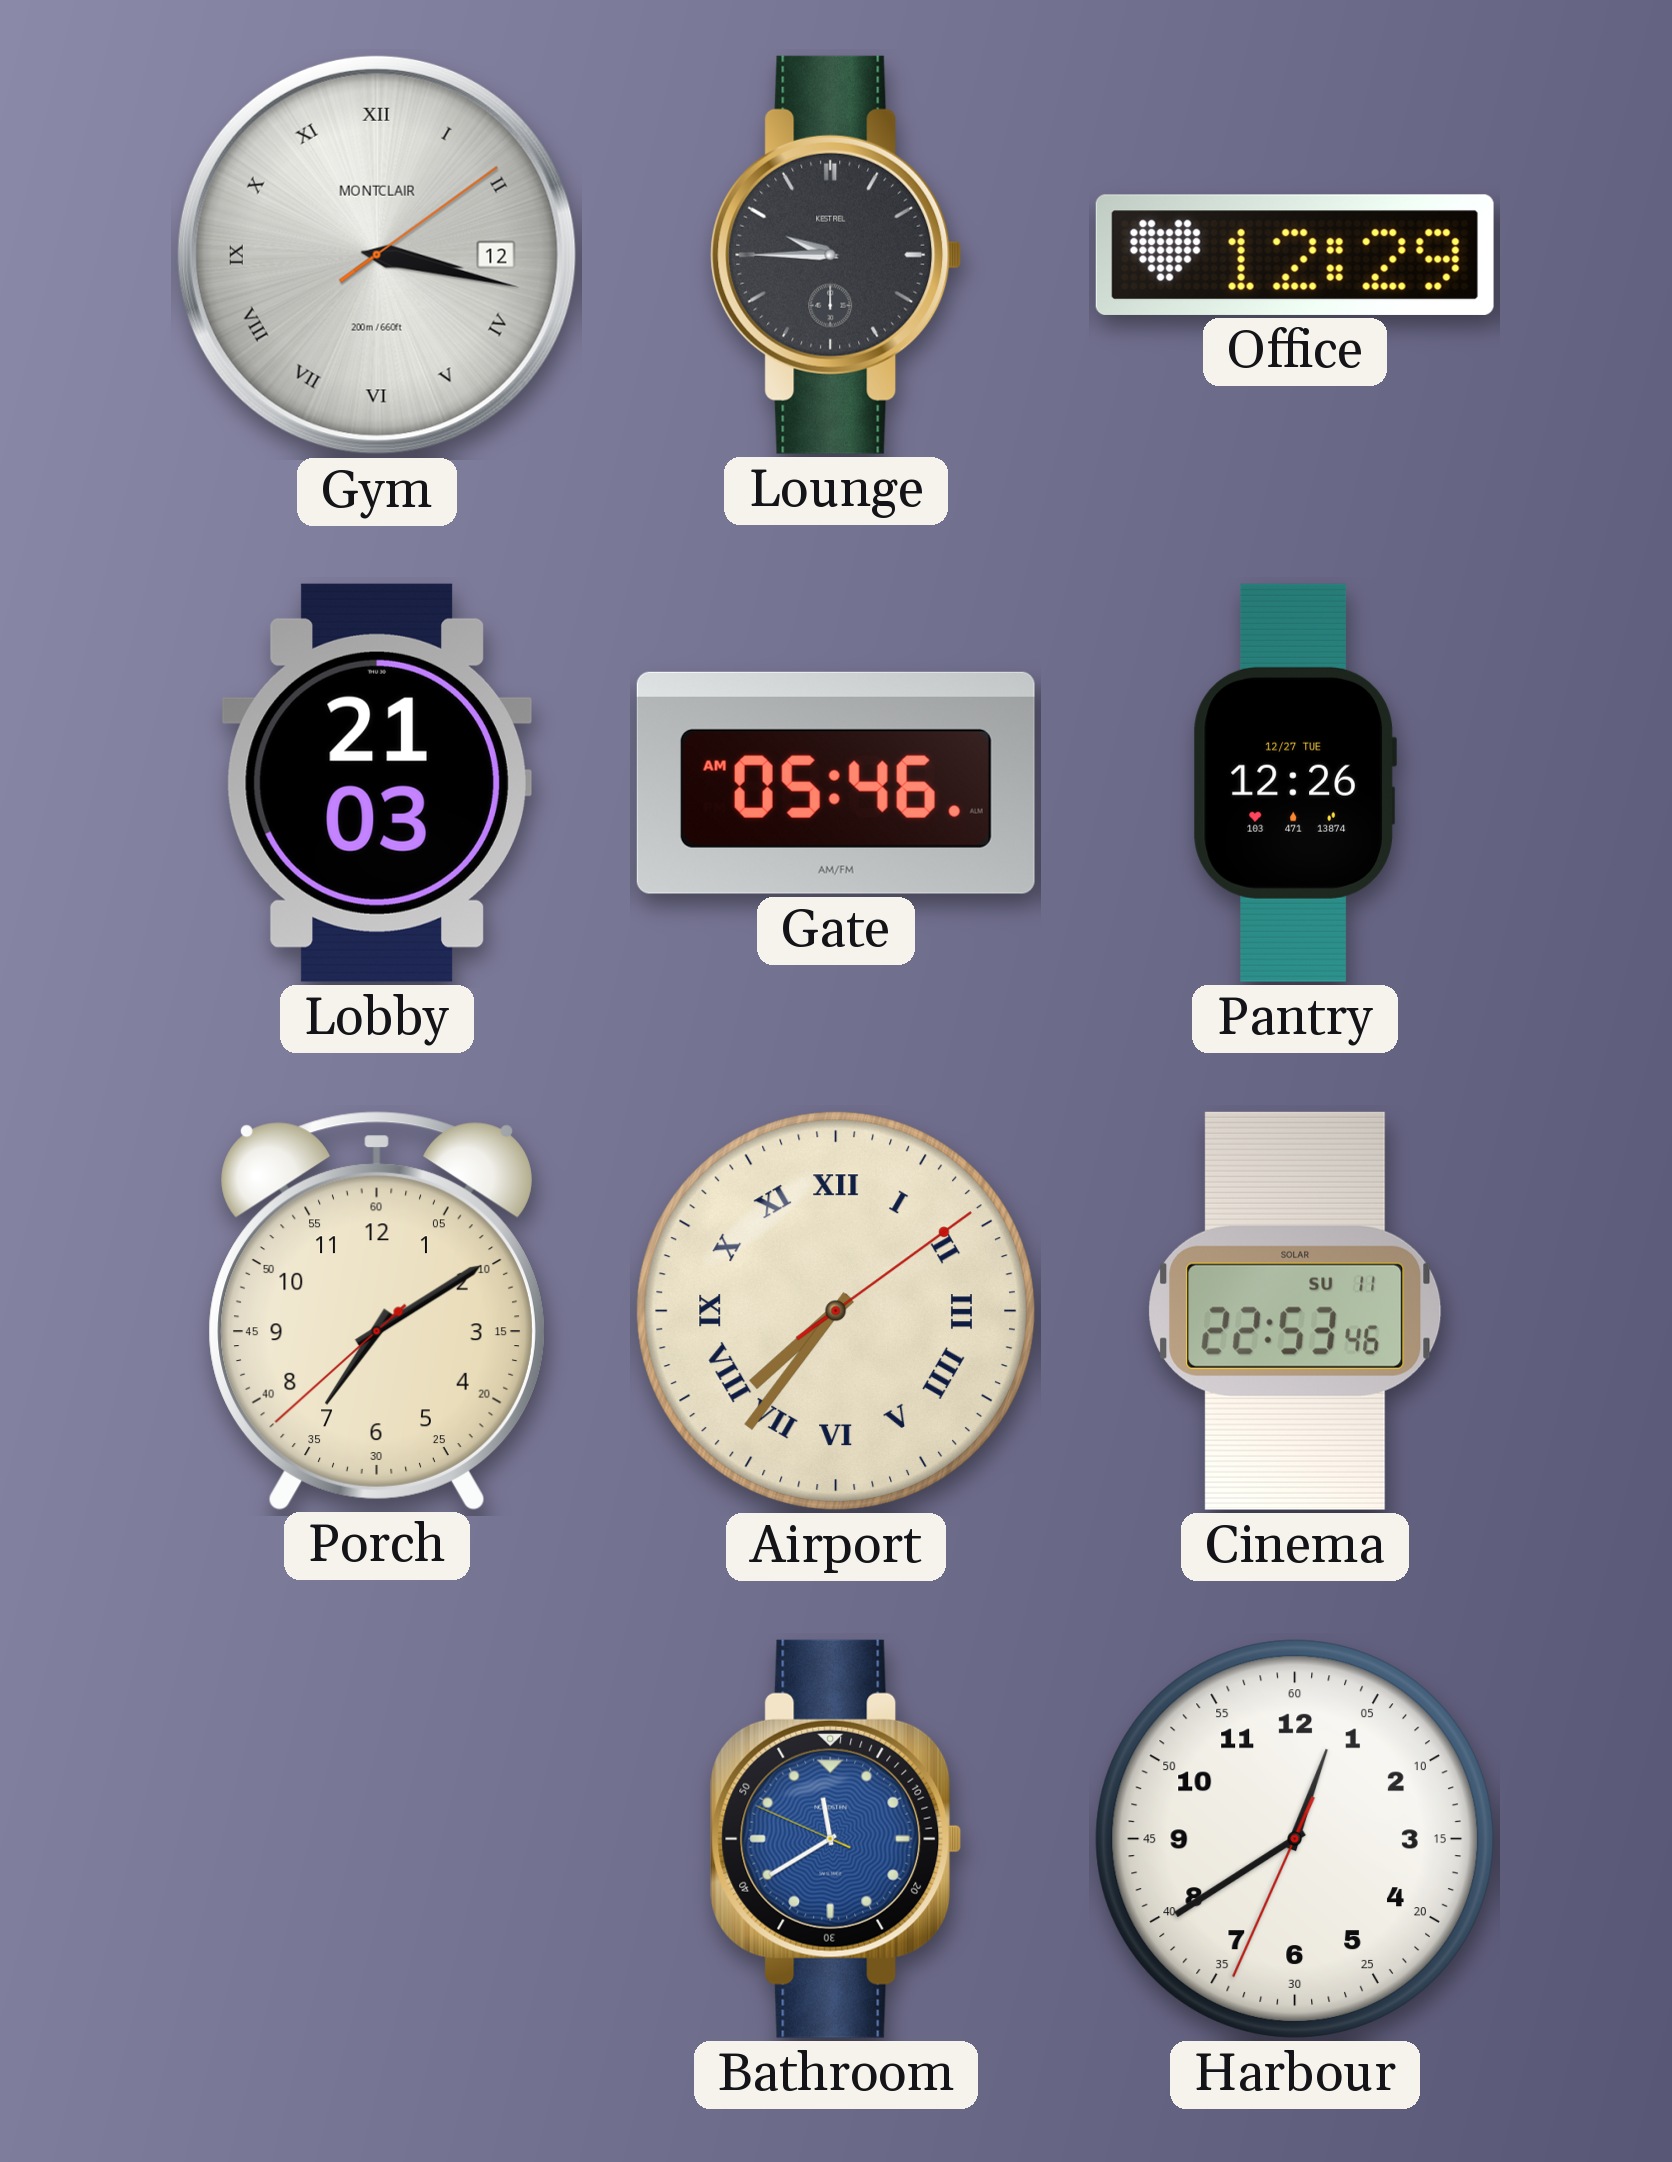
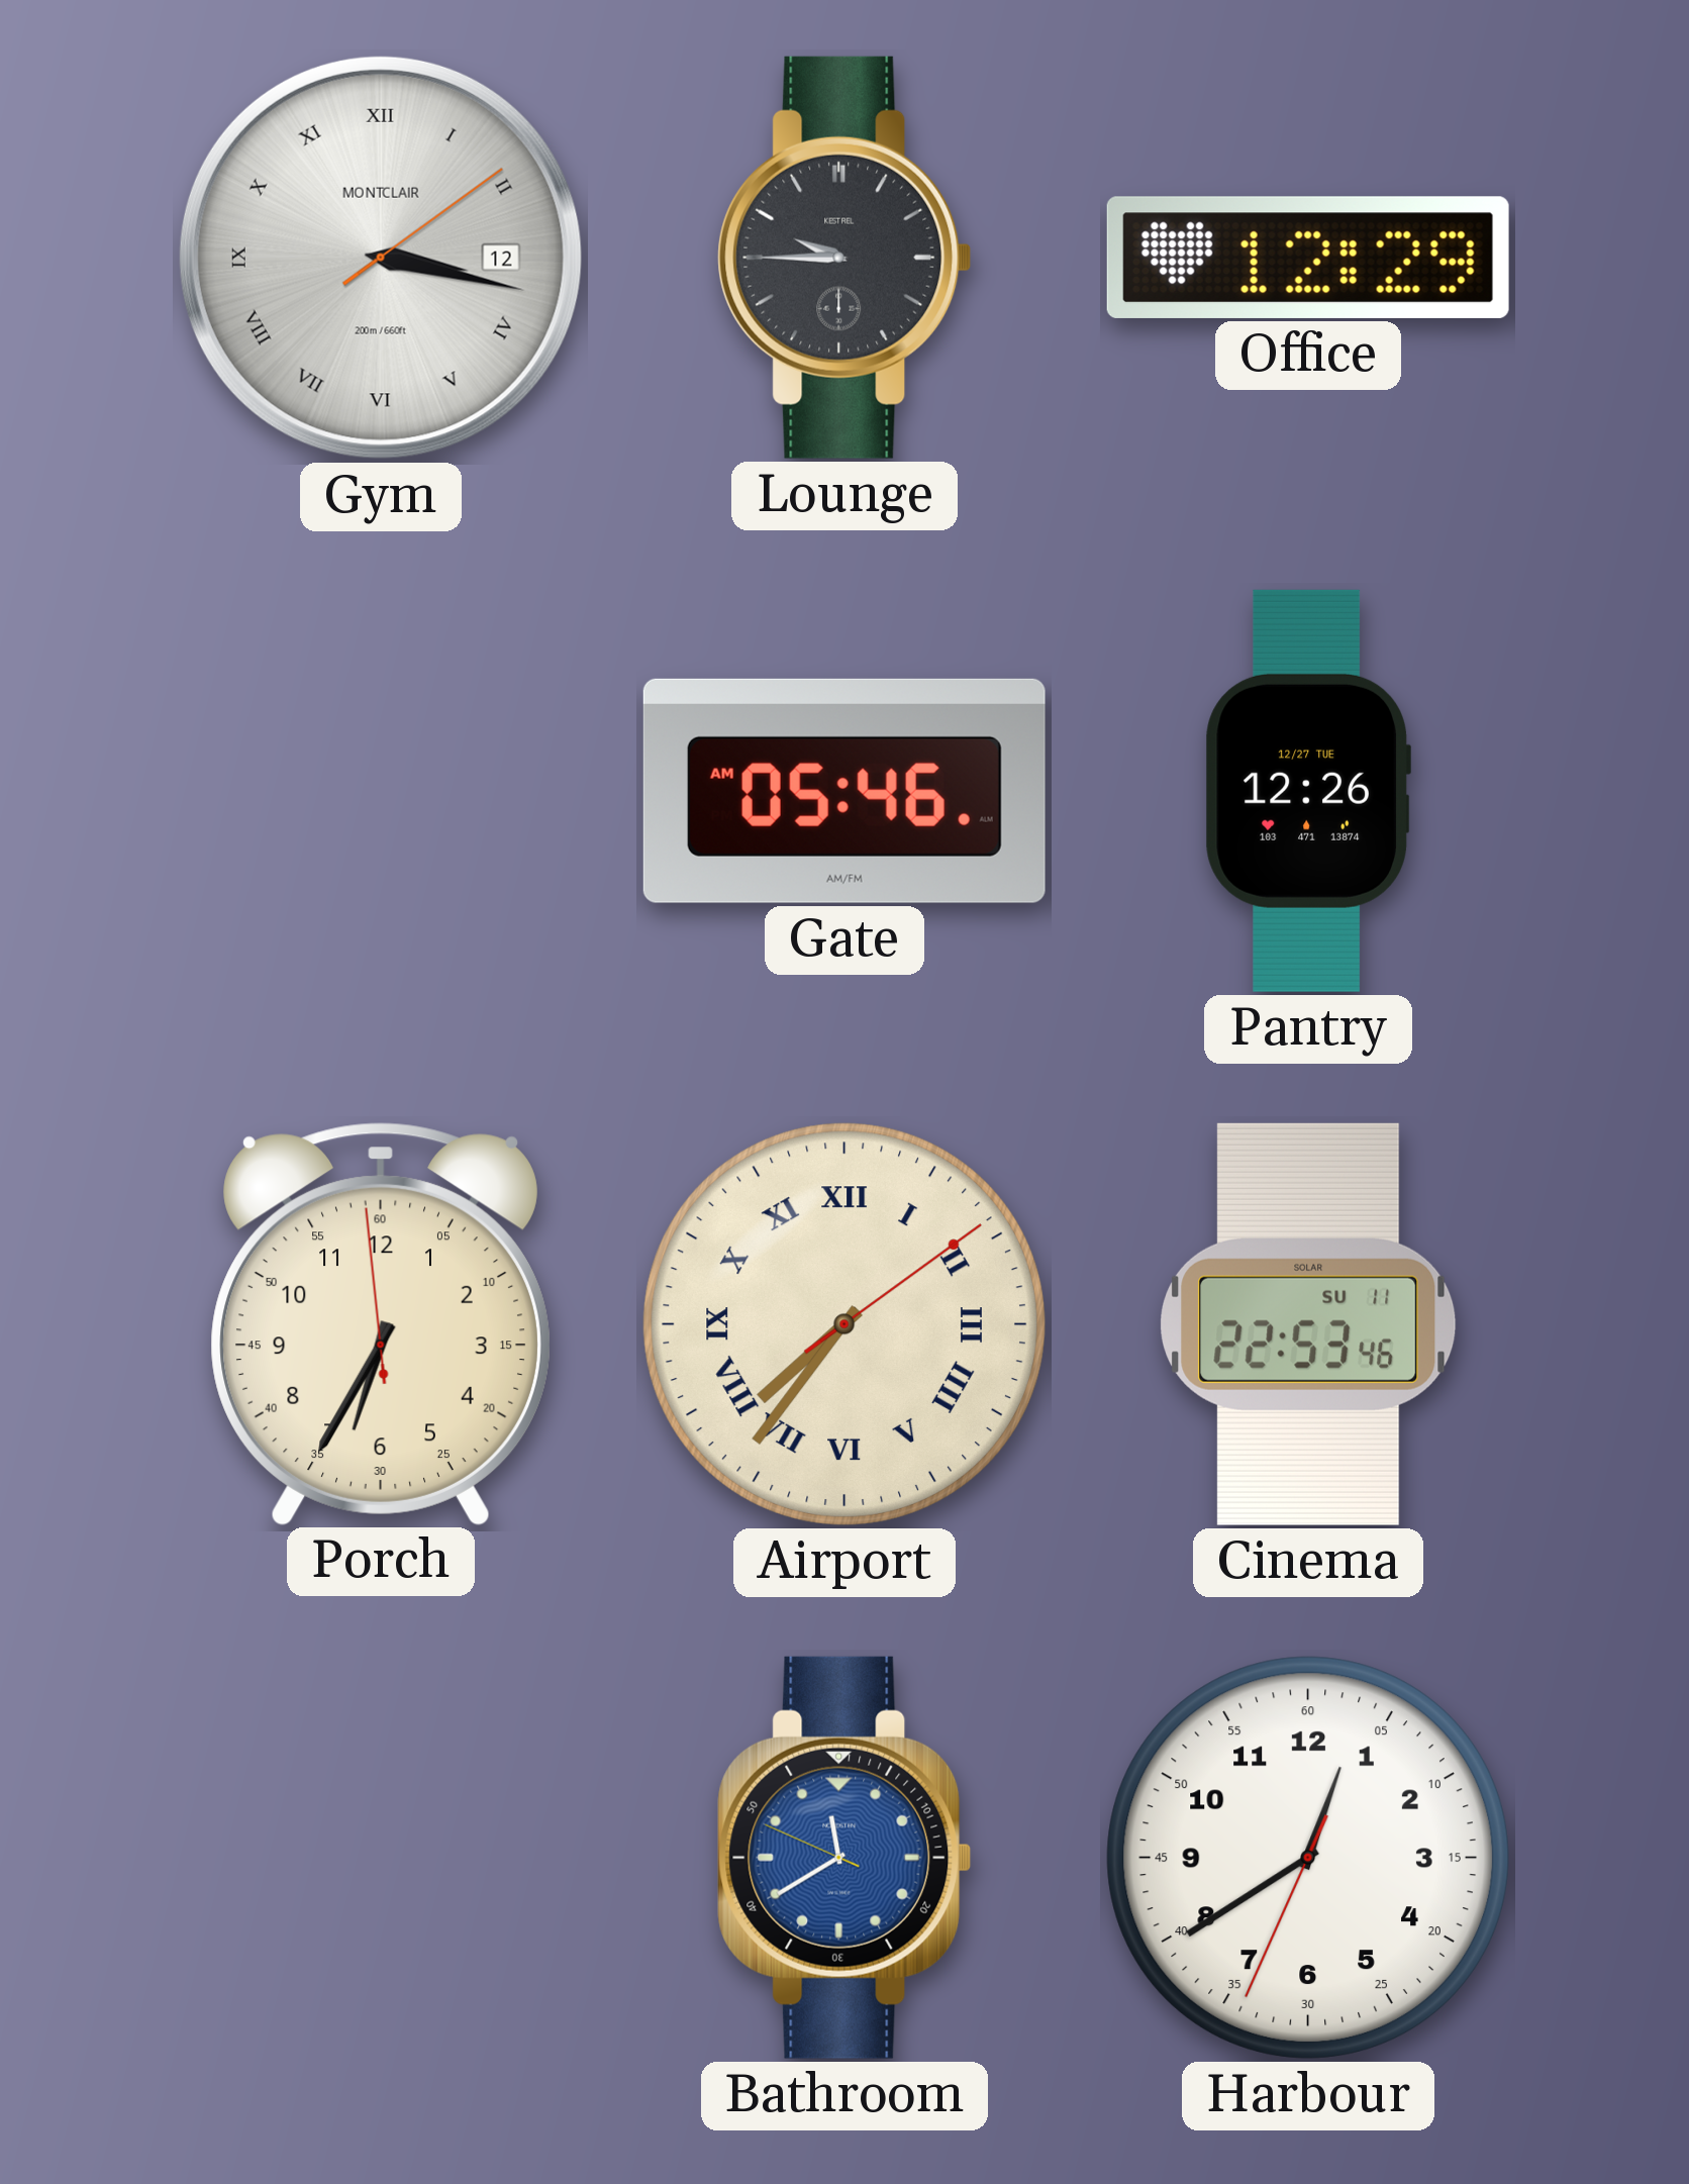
Lobby: 21:03 -> none (377, 783)
Porch: 7:09 -> 6:34 (381, 1324)
